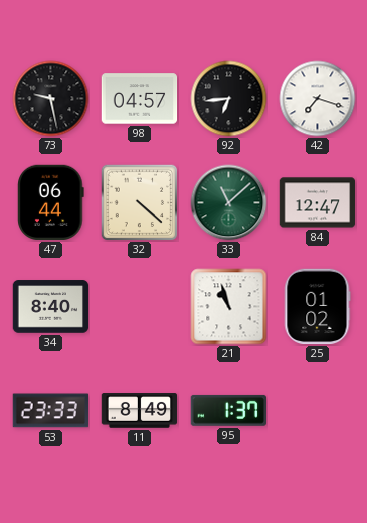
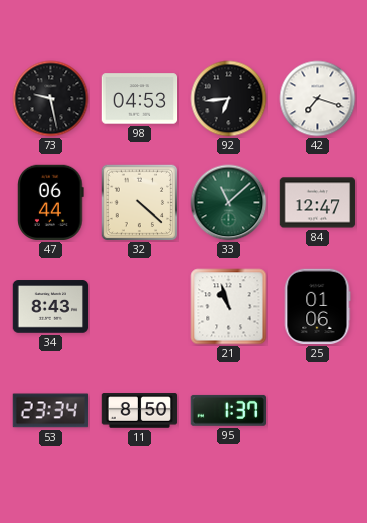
98: 04:57 -> 04:53 (140, 99)
34: 8:40 -> 8:43 (51, 307)
25: 01:02 -> 01:06 (317, 307)
53: 23:33 -> 23:34 (50, 411)
11: 8:49 -> 8:50 (140, 411)
